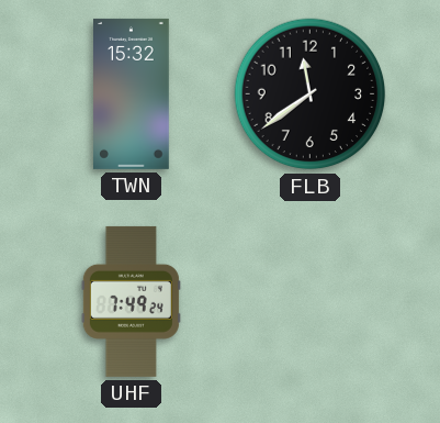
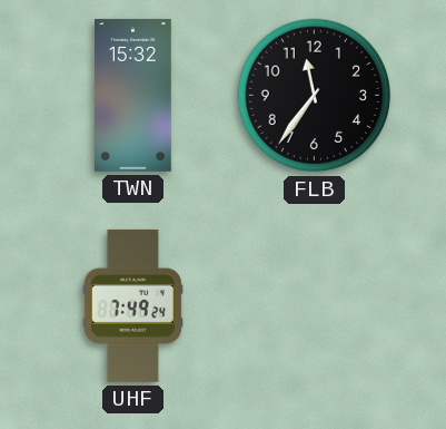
FLB: 11:39 -> 11:36 (315, 96)
